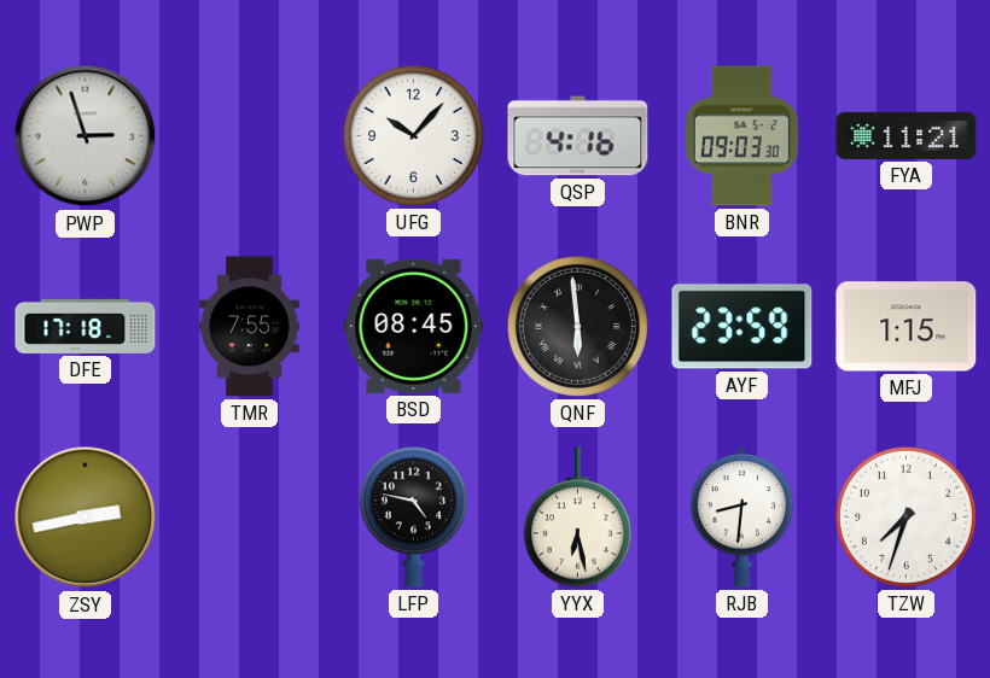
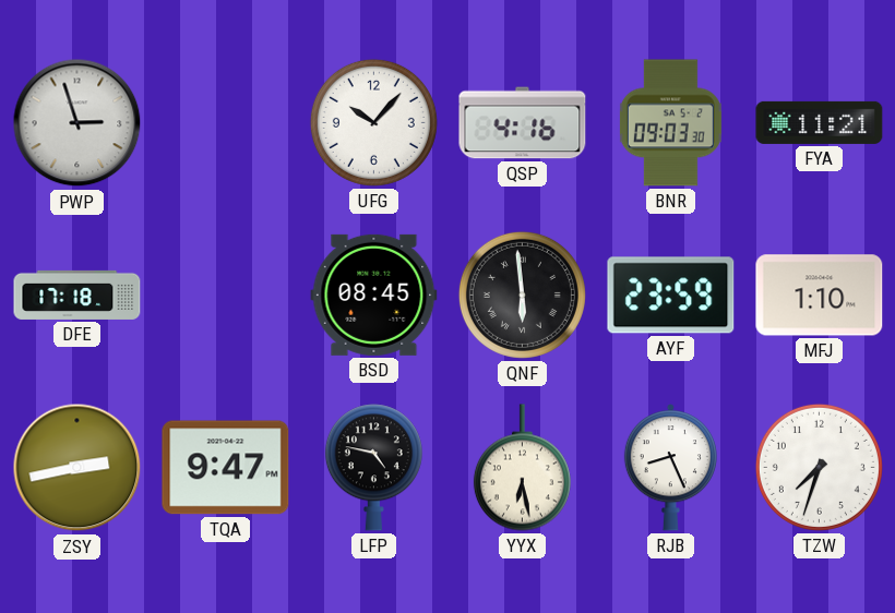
TMR: 7:55 -> none (250, 327)
MFJ: 1:15 -> 1:10 (820, 296)
TQA: none -> 9:47 (226, 468)
RJB: 8:31 -> 8:26 (670, 468)
